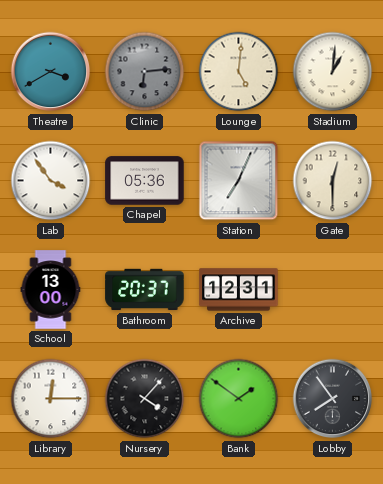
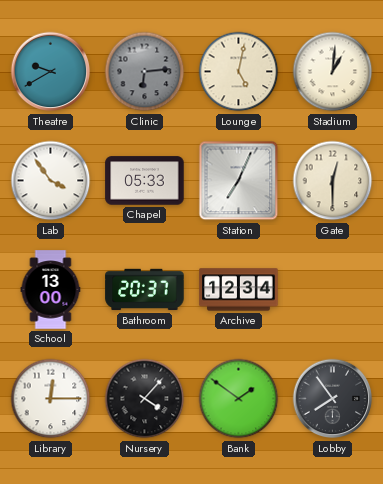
Theatre: 3:40 -> 9:40 (51, 72)
Lounge: 5:01 -> 5:02 (239, 72)
Chapel: 05:36 -> 05:33 (145, 181)
Archive: 12:31 -> 12:34 (239, 290)
